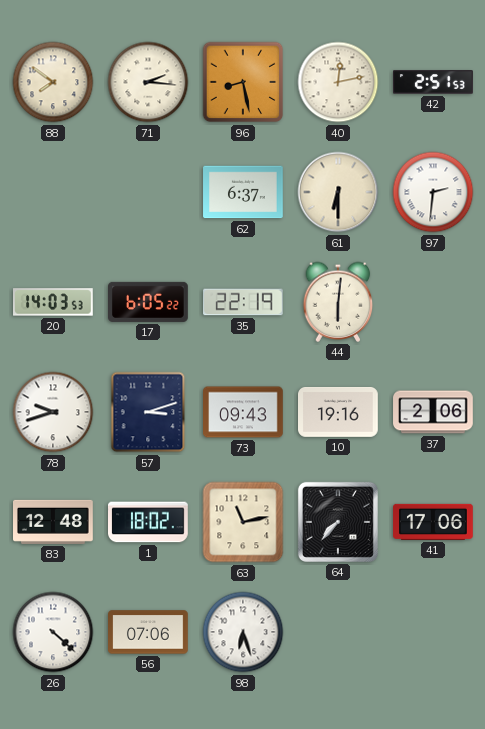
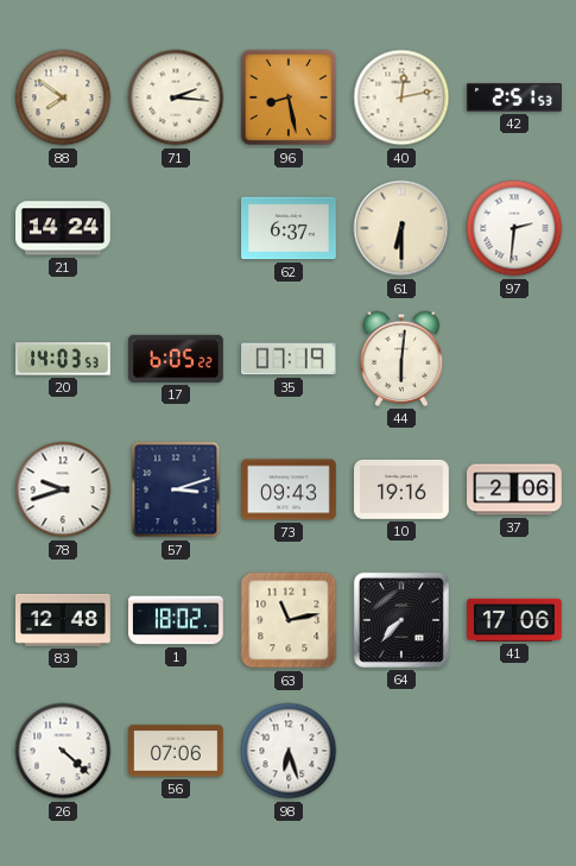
21: none -> 14:24 (64, 228)
35: 22:19 -> 07:19 (290, 359)
